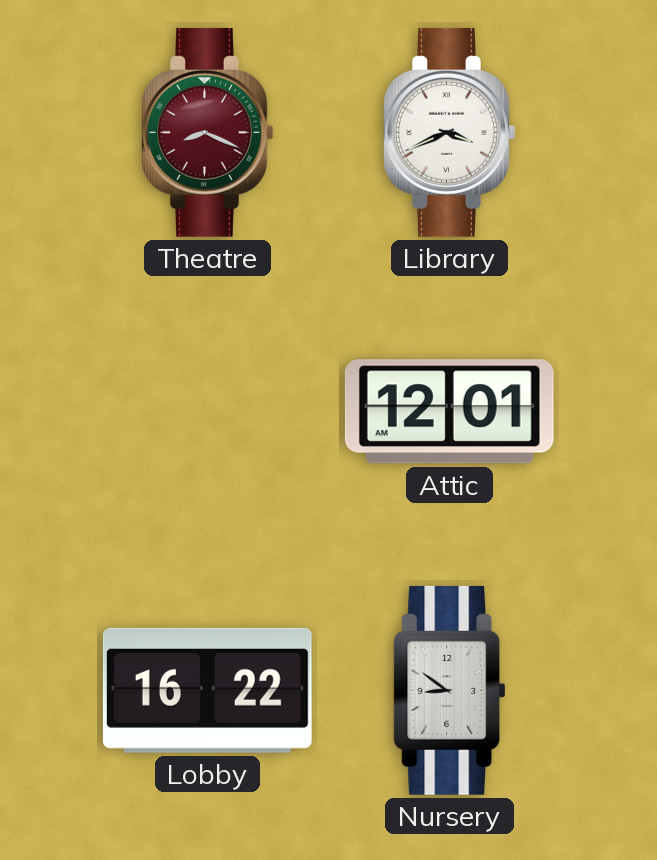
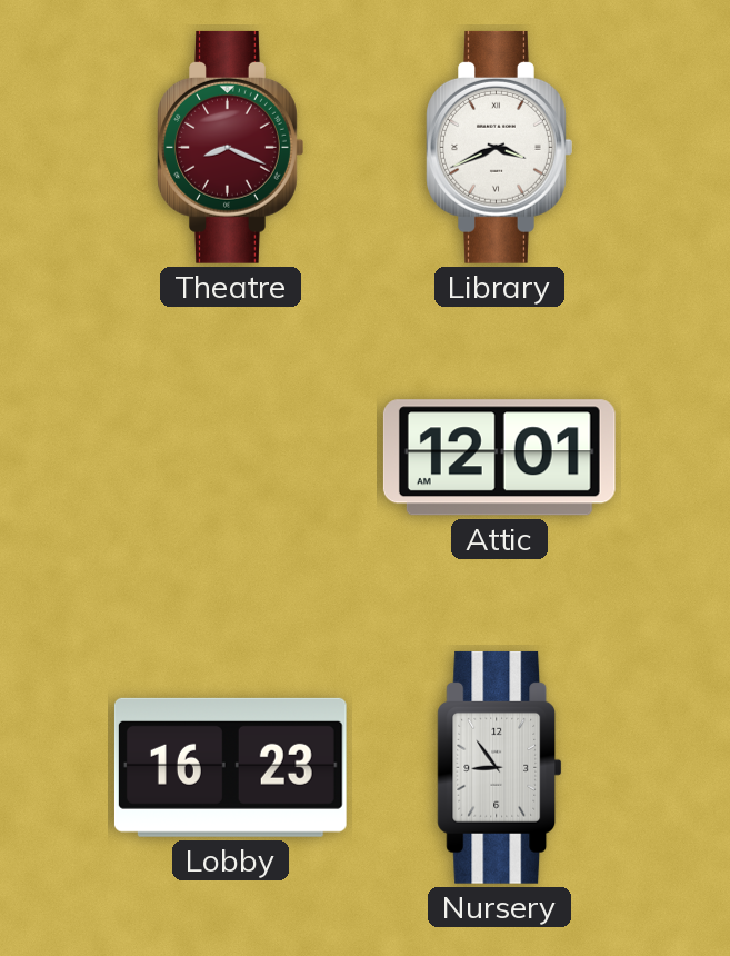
Lobby: 16:22 -> 16:23 (230, 767)
Nursery: 8:51 -> 8:54 (500, 767)
